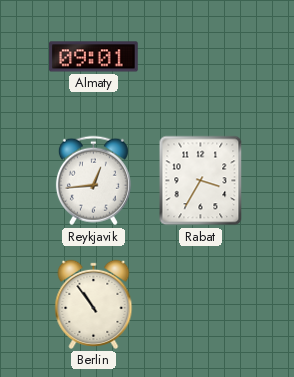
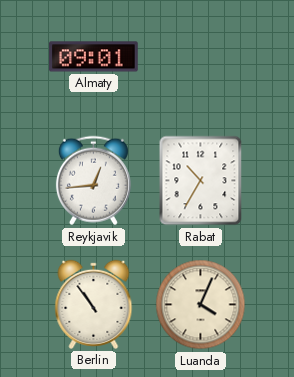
Rabat: 3:35 -> 10:35 (201, 181)
Luanda: none -> 4:04 (201, 305)
